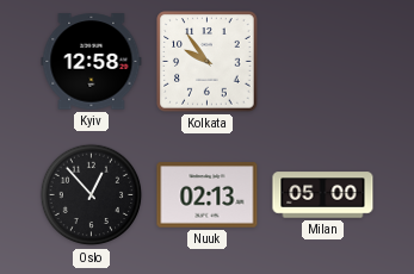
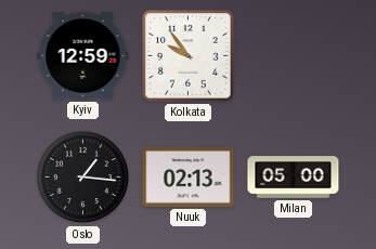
Kyiv: 12:58 -> 12:59 (83, 56)
Oslo: 12:53 -> 1:16 (83, 178)
